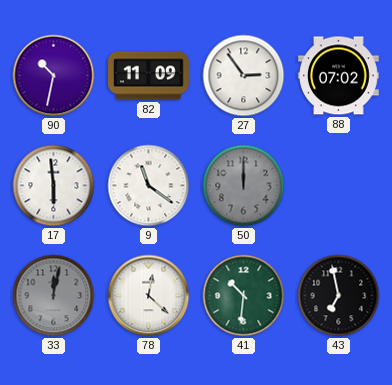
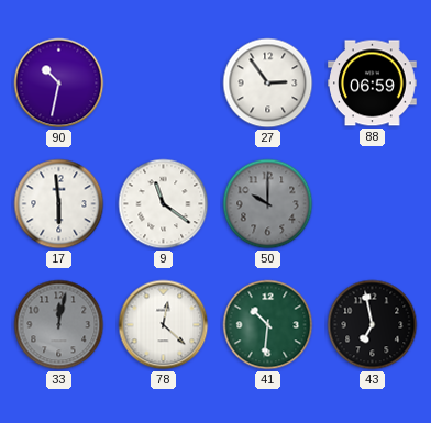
82: 11:09 -> none (149, 76)
88: 07:02 -> 06:59 (373, 84)
50: 12:00 -> 10:00 (268, 204)
